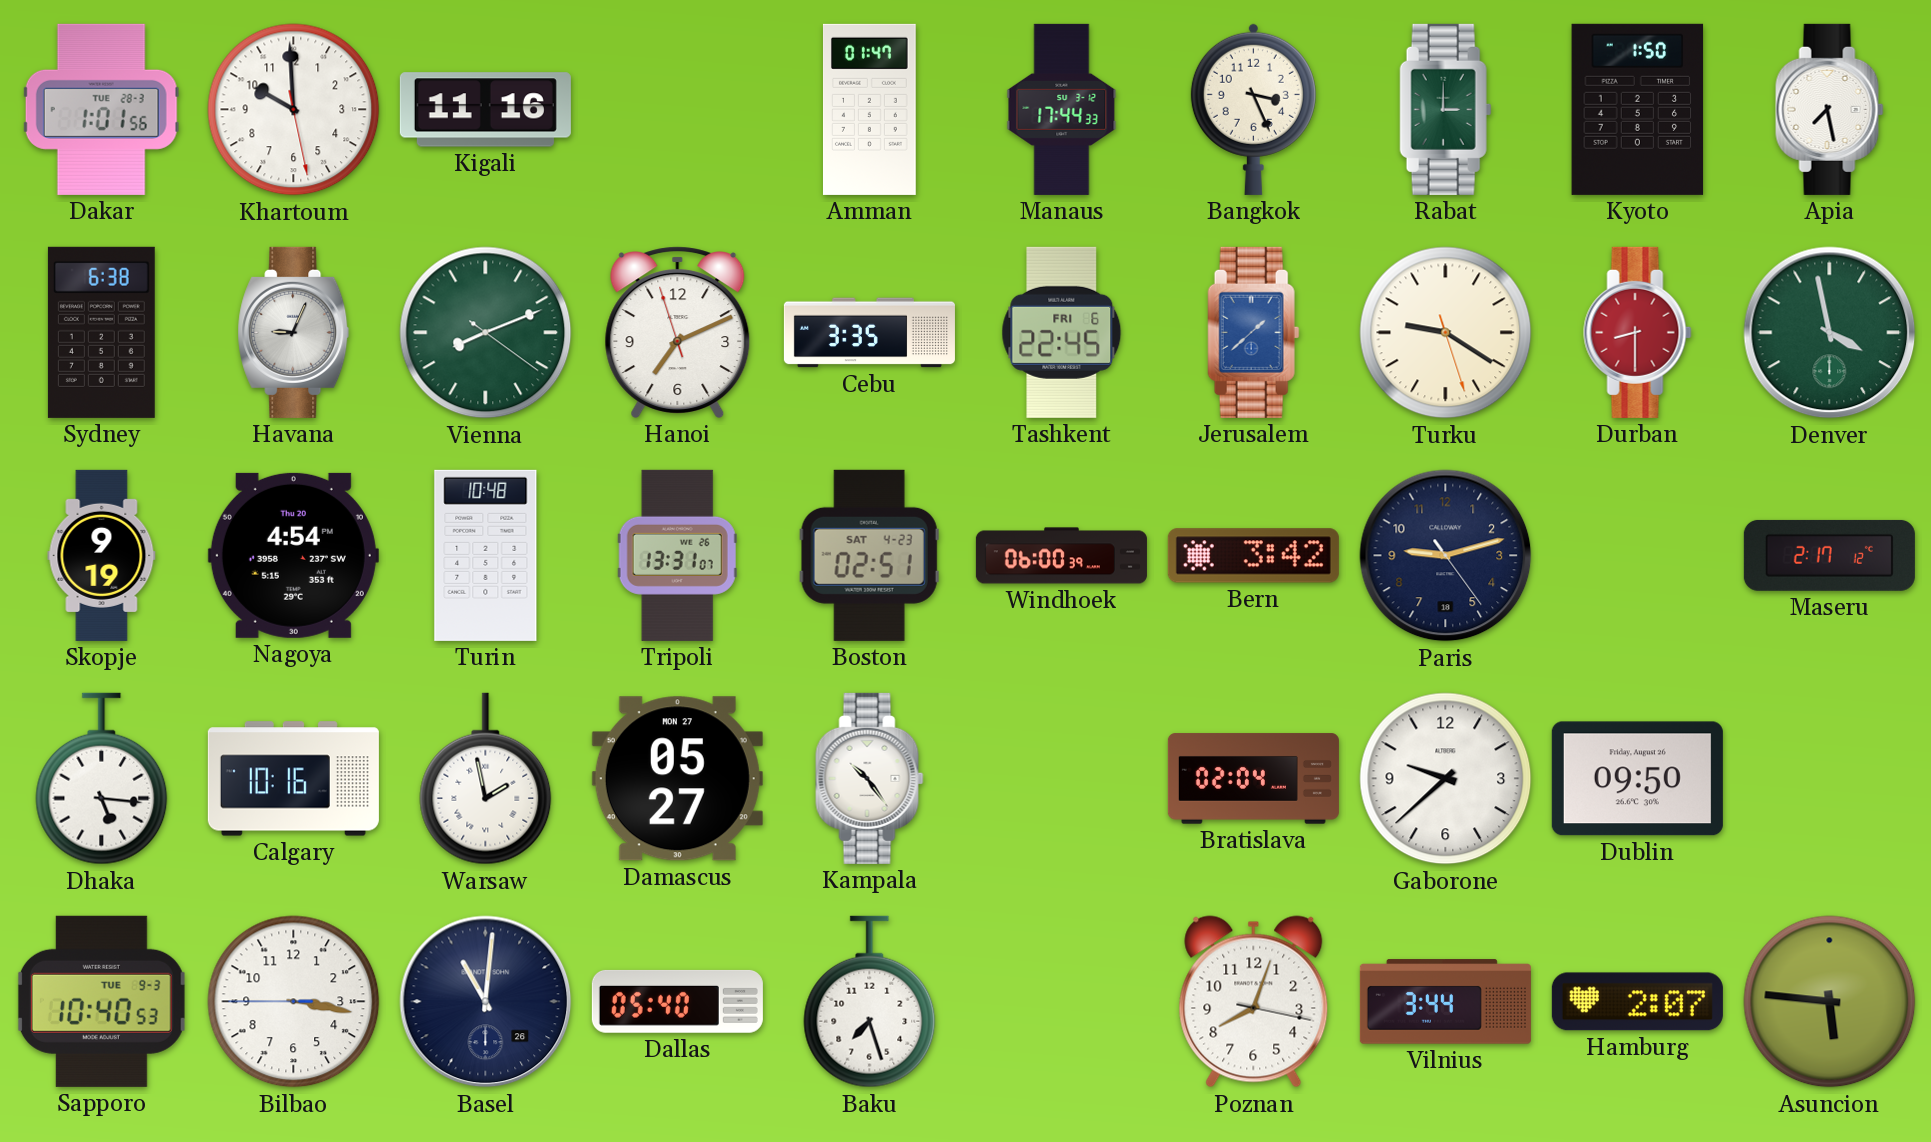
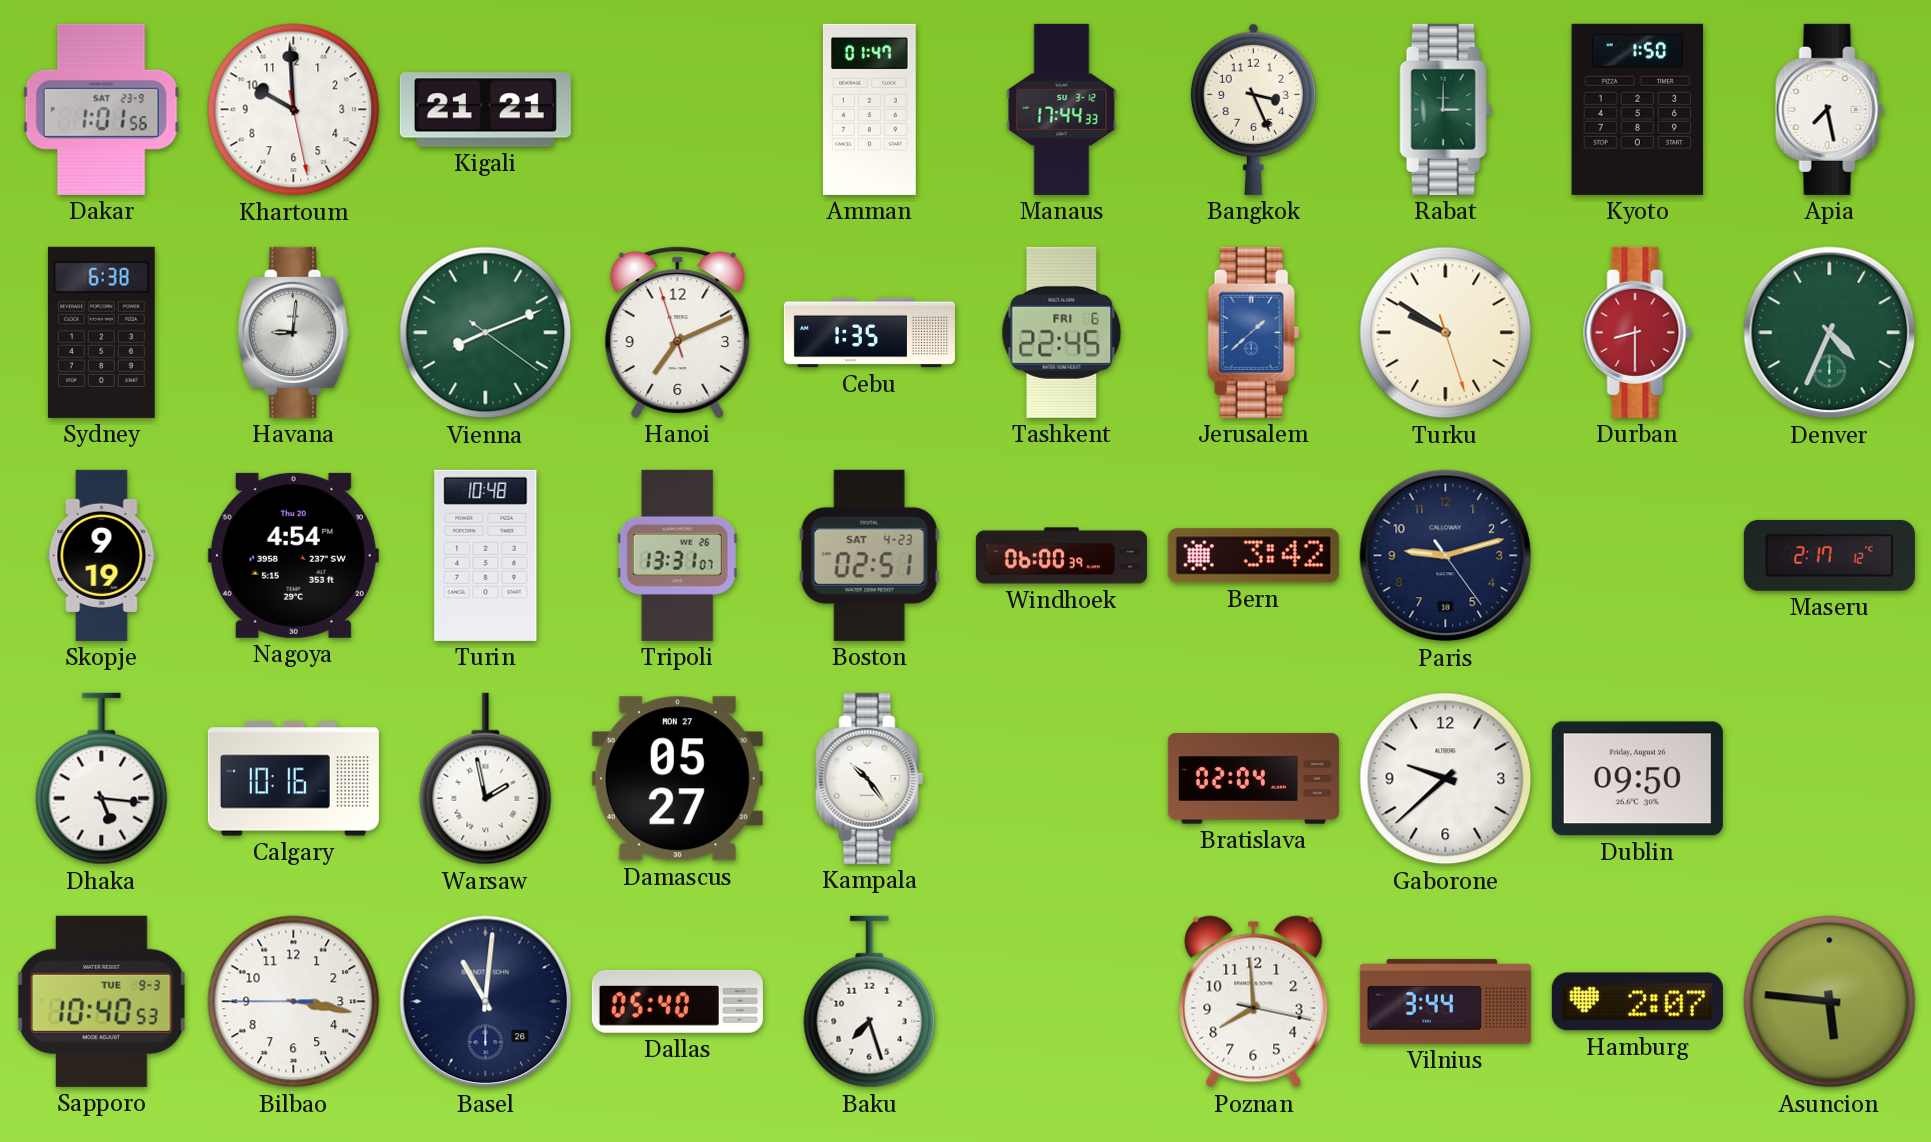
Dakar date: TUE 28-3 -> SAT 23-9 (101, 109)
Kigali: 11:16 -> 21:21 (485, 110)
Havana: 9:04 -> 9:01 (294, 332)
Cebu: 3:35 -> 1:35 (869, 333)
Turku: 9:20 -> 9:50 (1446, 333)
Denver: 3:58 -> 4:34 (1830, 333)
Poznan: 8:03 -> 7:59 (1254, 1002)
